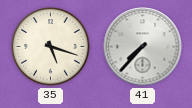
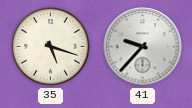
41: 7:37 -> 9:37 (143, 47)
